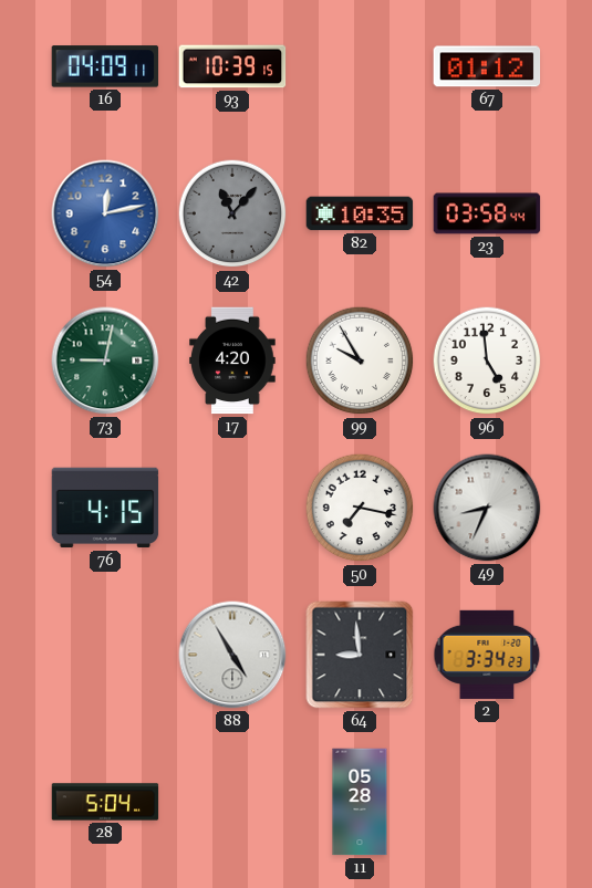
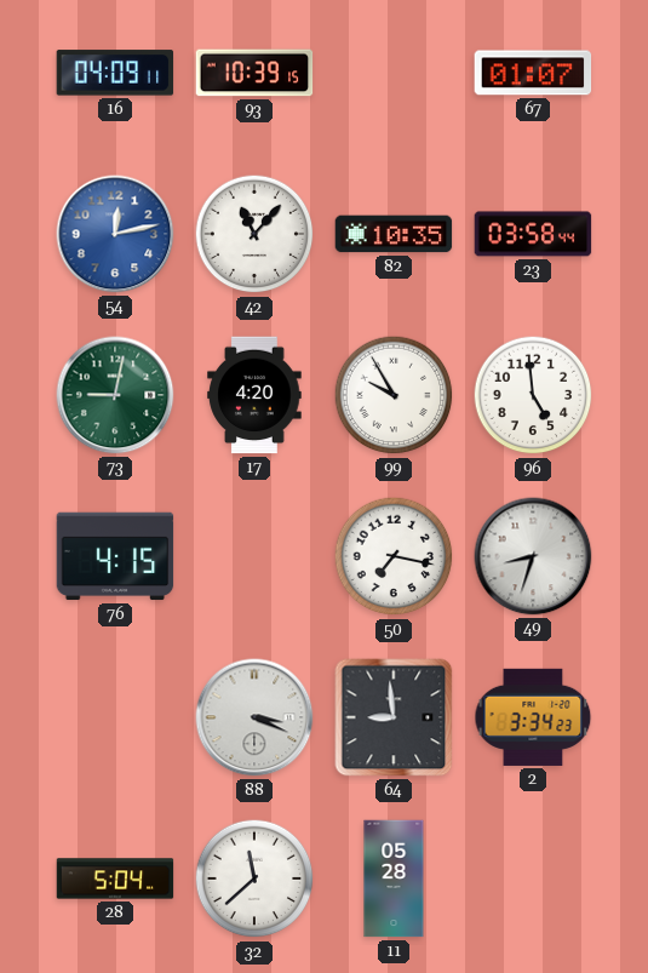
67: 01:12 -> 01:07 (533, 73)
42 dial: grey -> white (254, 234)
49: 8:34 -> 8:33 (533, 556)
88: 4:55 -> 3:19 (254, 717)
32: none -> 11:38 (254, 878)
